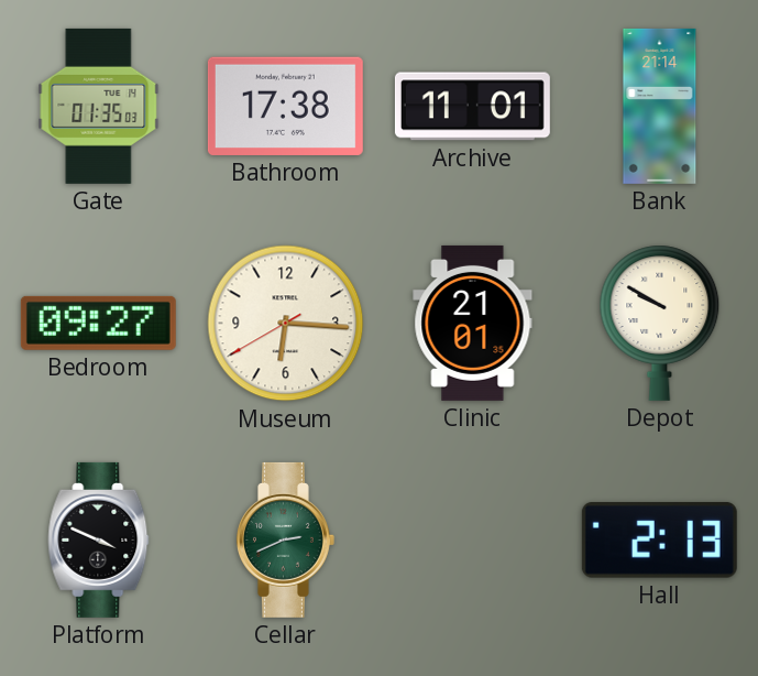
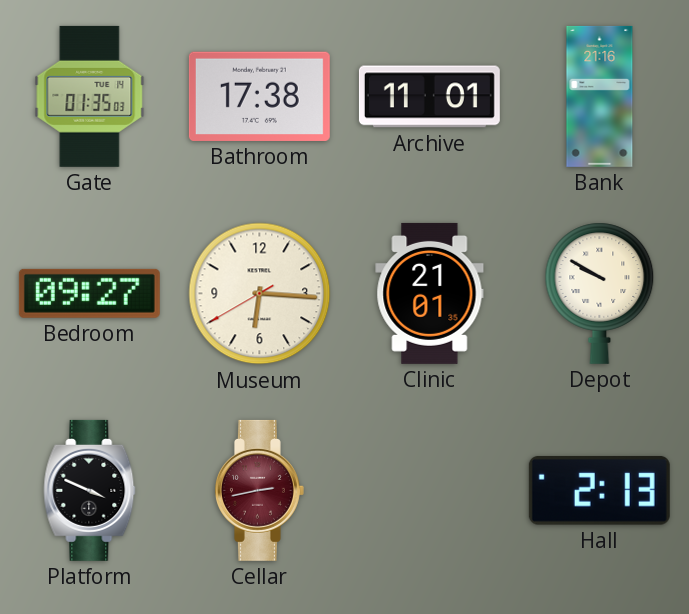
Bank: 21:14 -> 21:16 (600, 96)
Cellar: 2:41 -> 2:43 (259, 490)
Cellar dial: green -> burgundy (259, 490)
